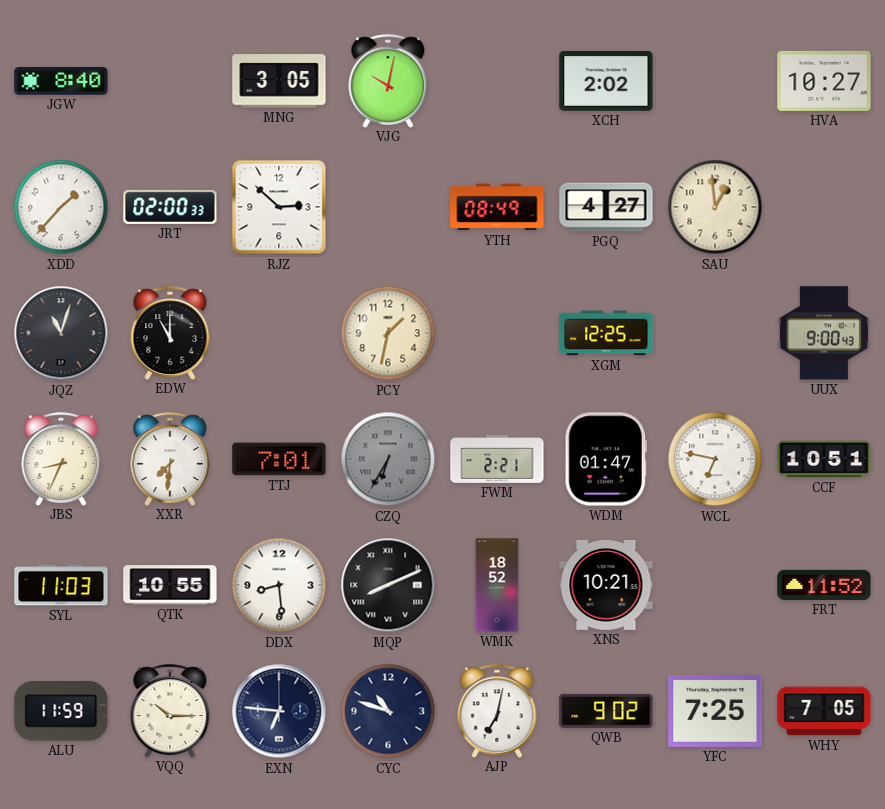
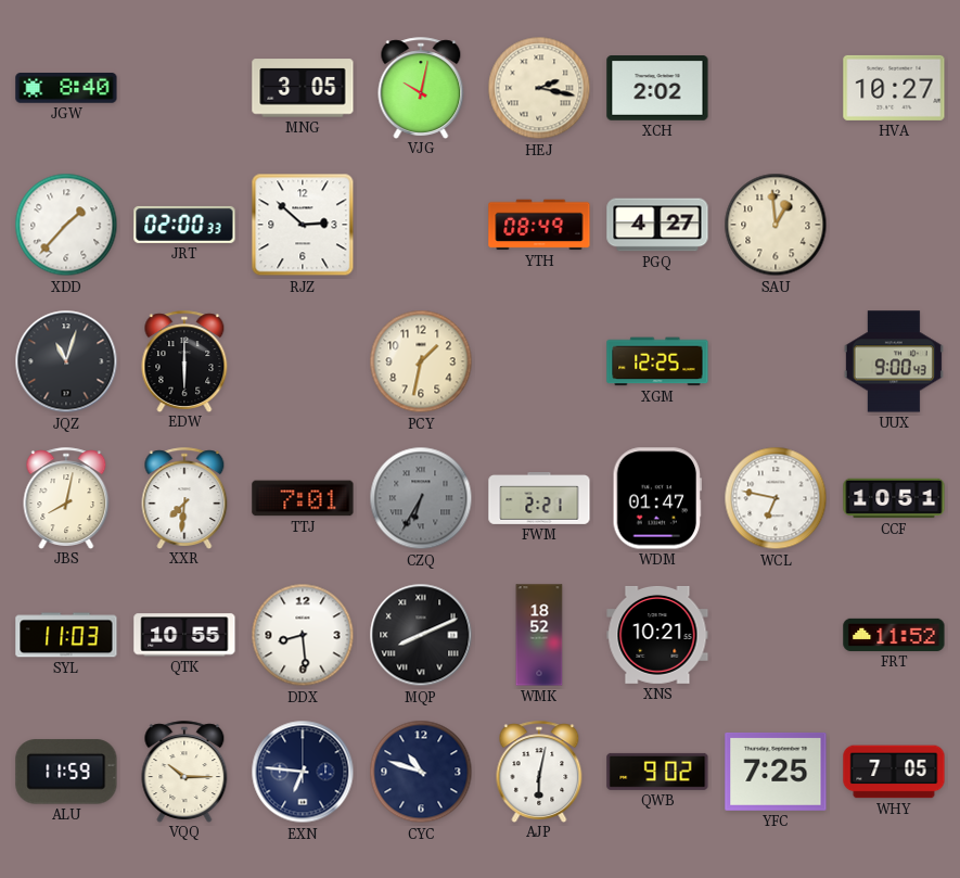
HEJ: none -> 2:17 (539, 88)
EDW: 11:00 -> 6:00 (184, 361)
JBS: 8:34 -> 8:02 (66, 498)
AJP: 7:02 -> 6:02 (539, 772)
